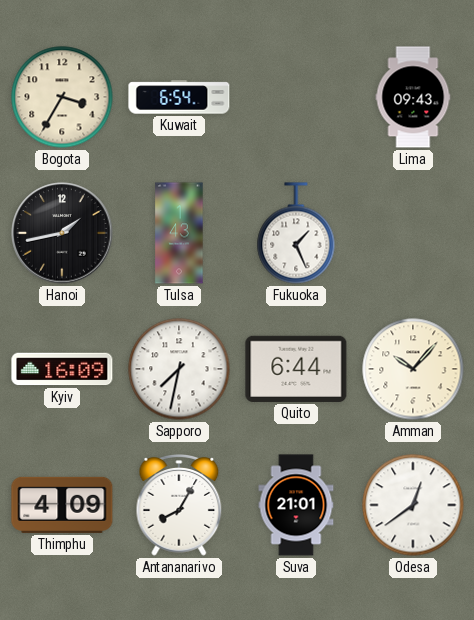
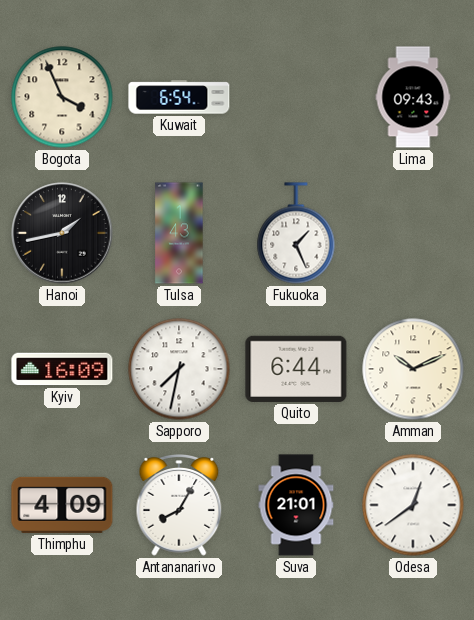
Bogota: 3:35 -> 3:56 (62, 97)
Amman: 10:07 -> 10:11 (413, 369)
